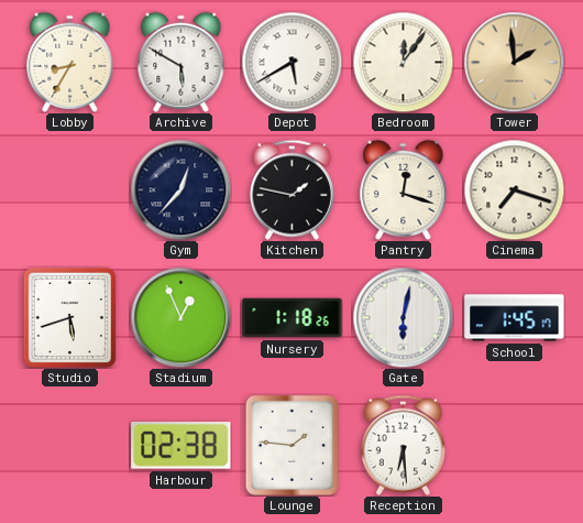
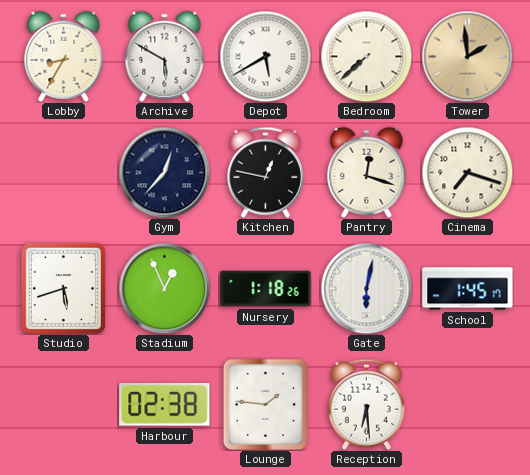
Bedroom: 12:06 -> 7:38 (366, 56)
Kitchen: 1:47 -> 12:47 (265, 172)
